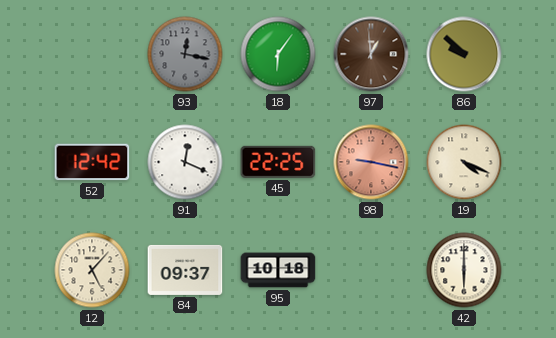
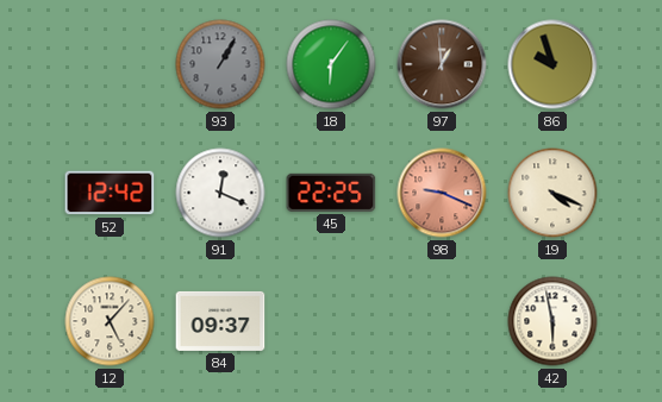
93: 12:17 -> 1:05 (220, 64)
86: 9:52 -> 9:57 (552, 64)
98: 9:17 -> 9:19 (442, 193)
95: 10:18 -> none (278, 270)
42: 6:00 -> 5:58 (552, 321)
